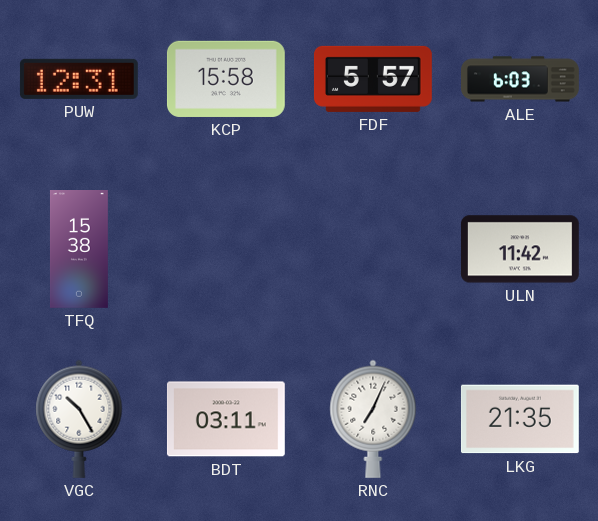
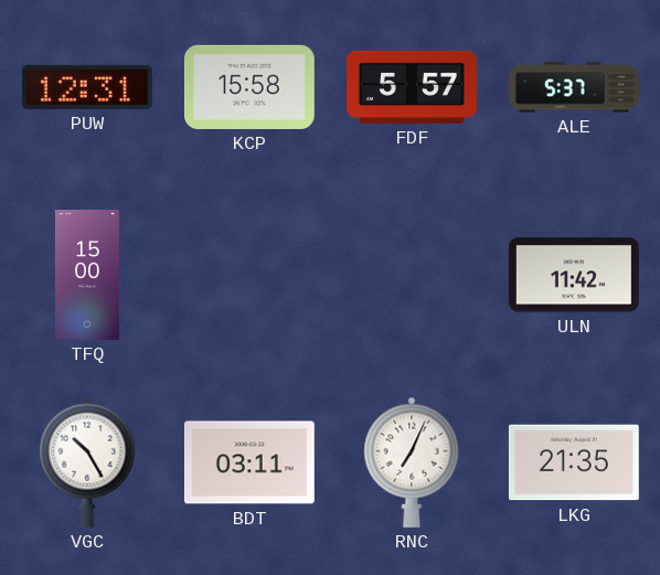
ALE: 6:03 -> 5:37 (575, 87)
TFQ: 15:38 -> 15:00 (87, 276)
